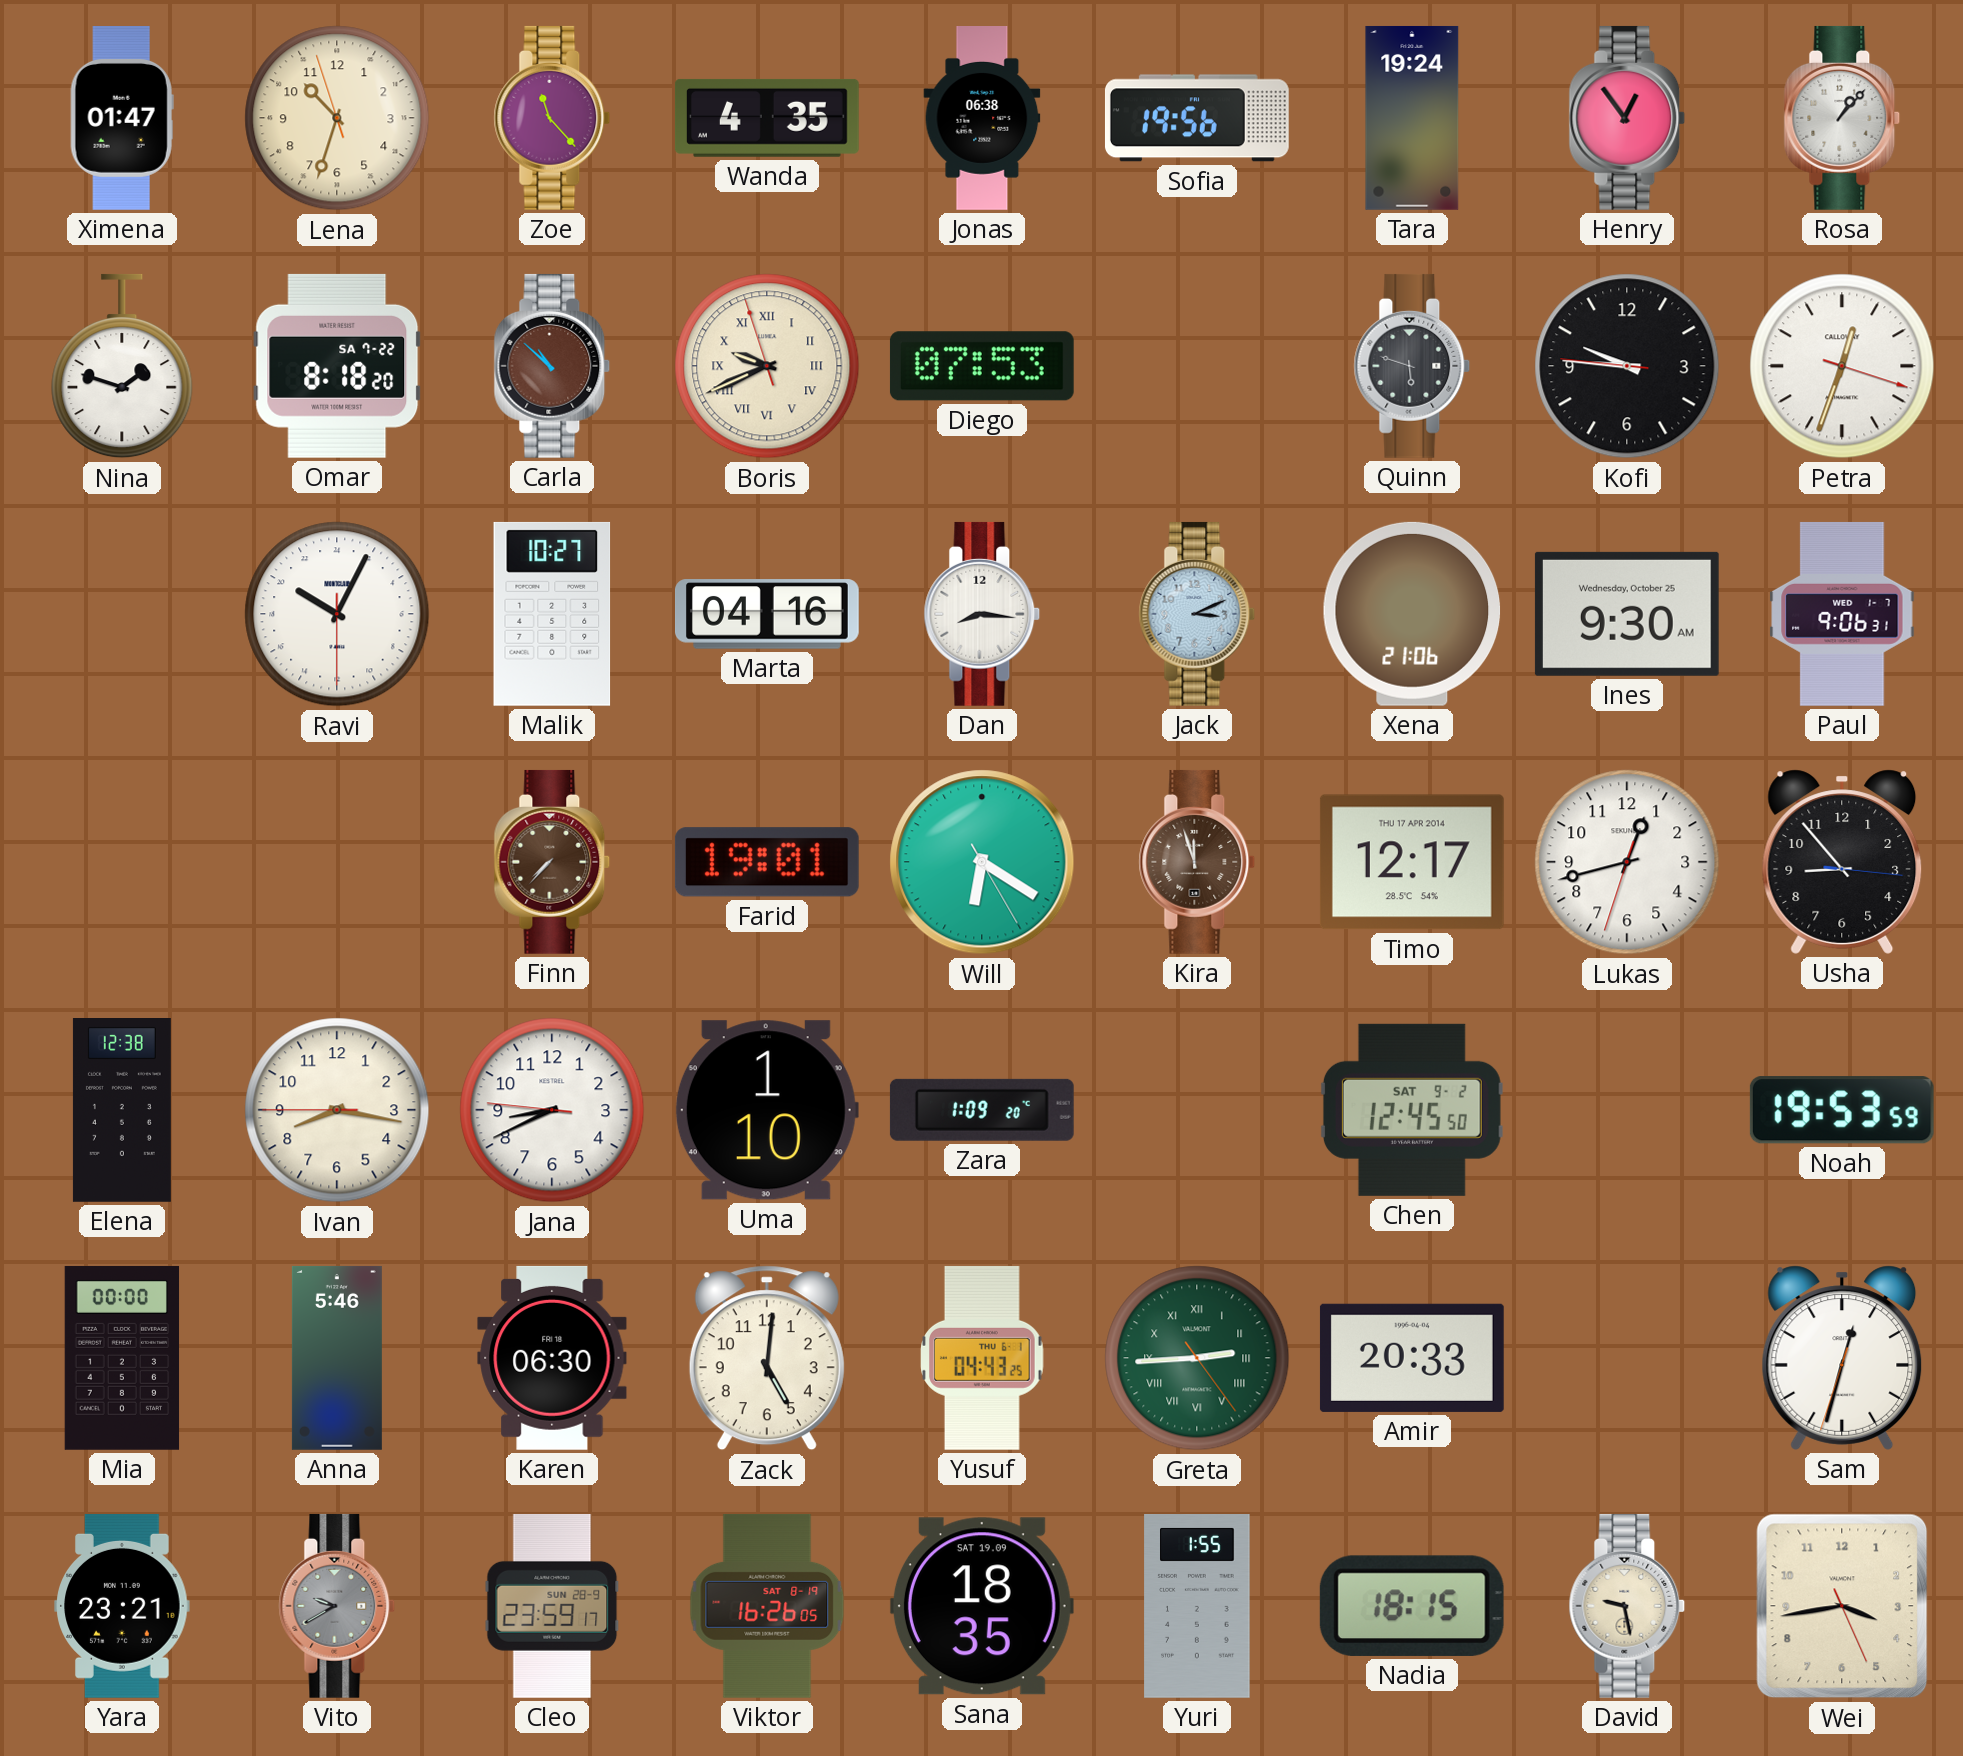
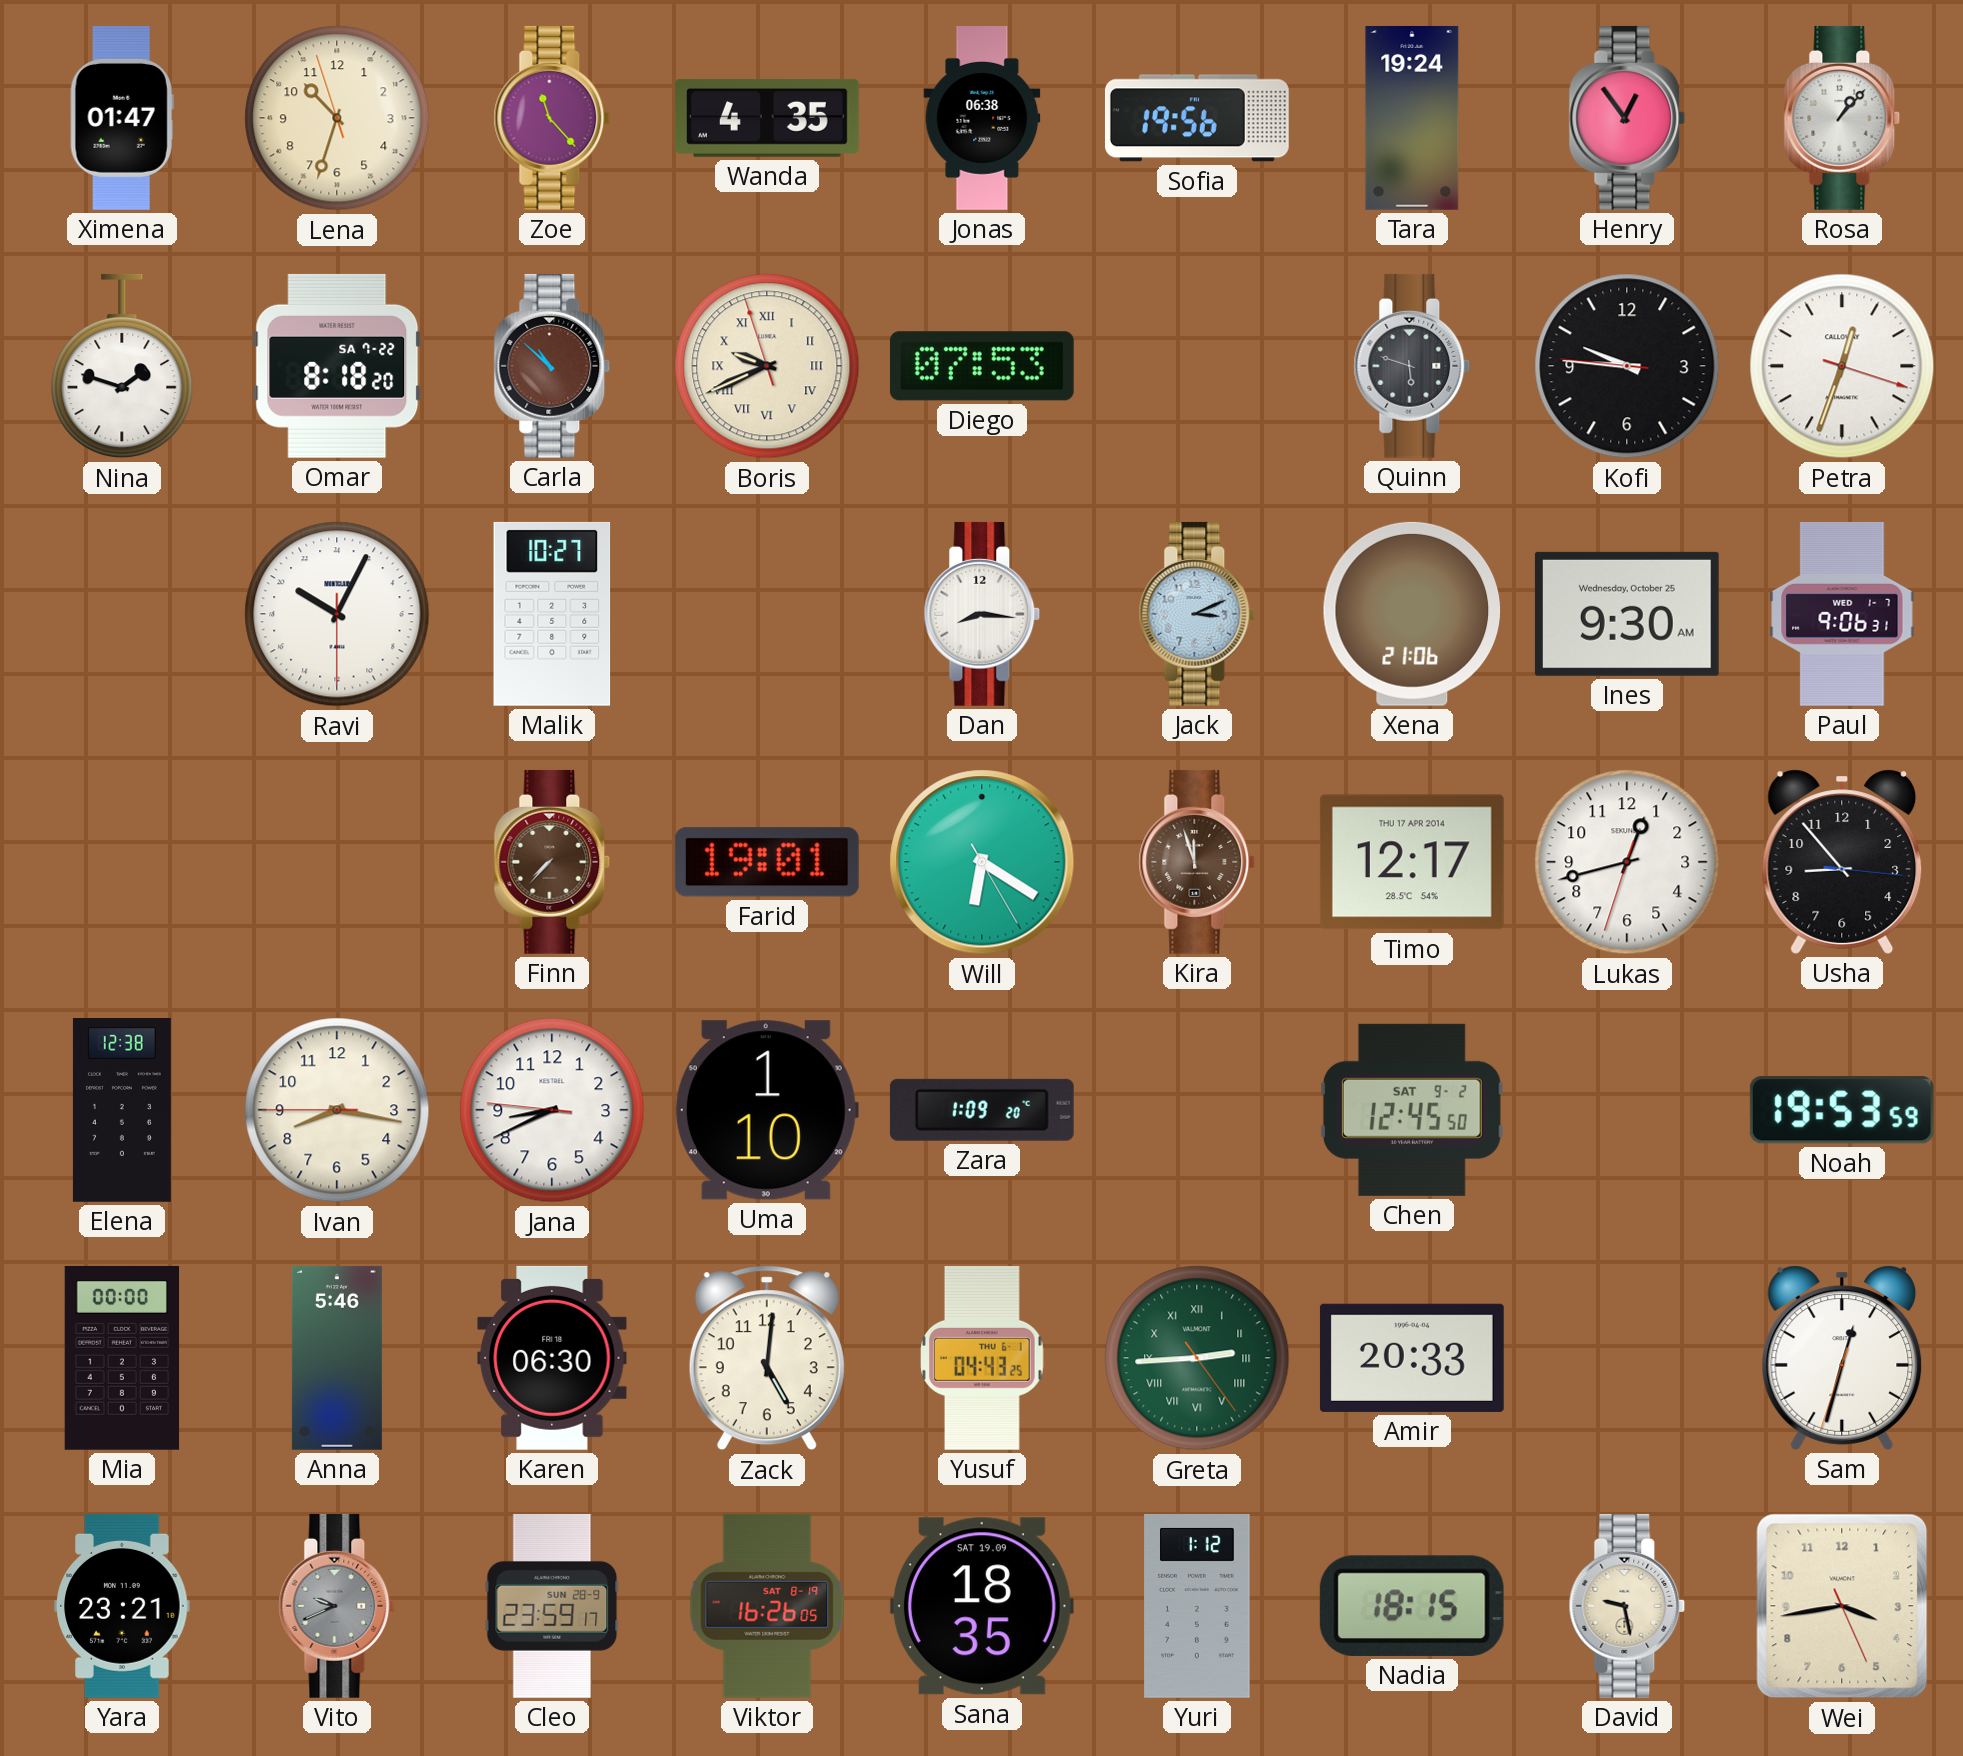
Marta: 04:16 -> none (768, 614)
Vito: 9:40 -> 9:41 (337, 1606)
Yuri: 1:55 -> 1:12 (1197, 1607)
